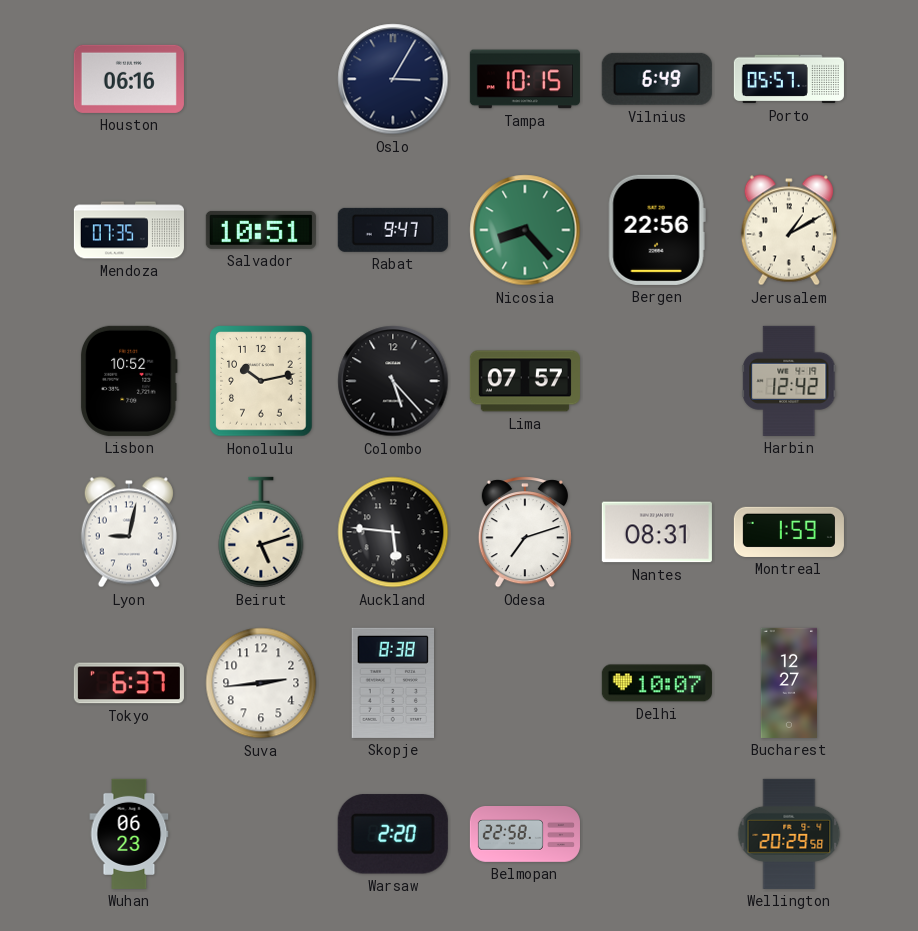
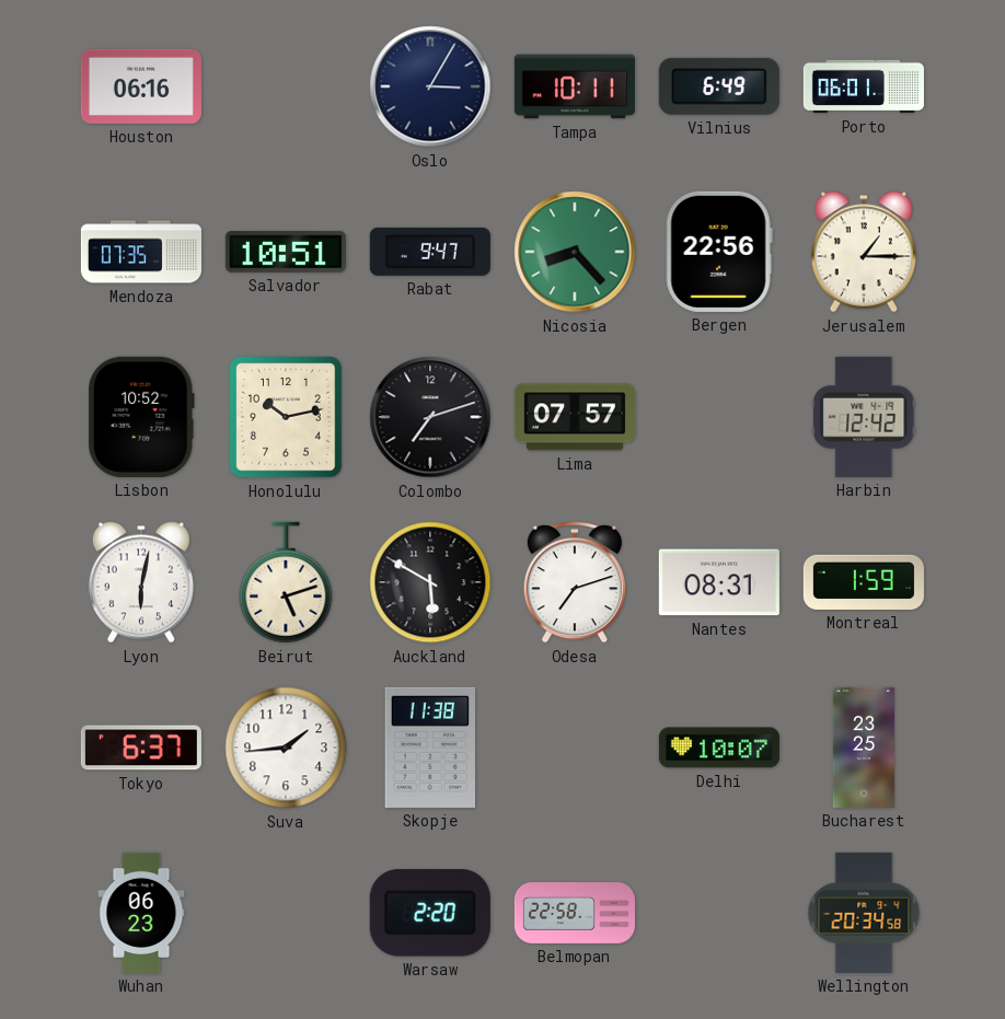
Tampa: 10:15 -> 10:11 (575, 86)
Porto: 05:57 -> 06:01 (864, 86)
Jerusalem: 1:10 -> 1:15 (864, 252)
Colombo: 5:23 -> 7:12 (430, 417)
Lyon: 9:02 -> 6:02 (141, 582)
Auckland: 5:46 -> 5:50 (430, 582)
Suva: 2:44 -> 1:44 (286, 748)
Skopje: 8:38 -> 11:38 (429, 748)
Bucharest: 12:27 -> 23:25 (863, 748)
Wellington: 20:29 -> 20:34 (864, 913)
